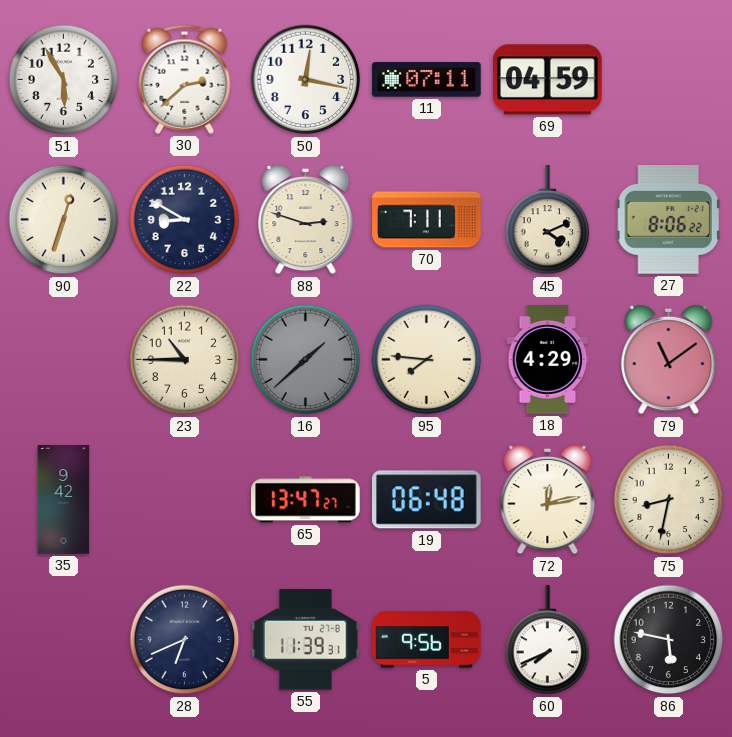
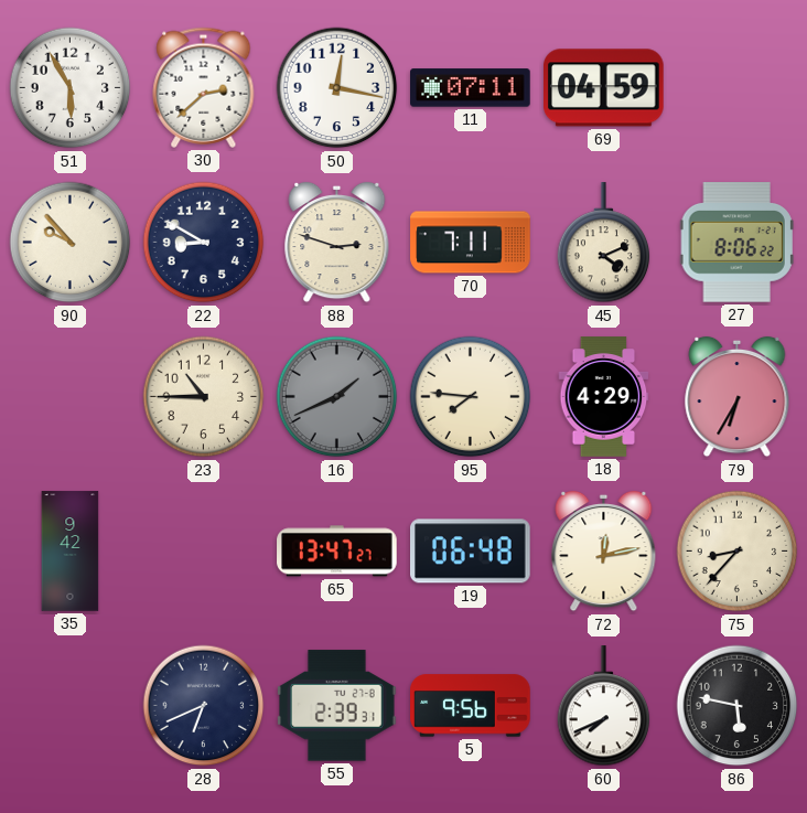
90: 12:33 -> 9:53 (71, 243)
16: 1:38 -> 1:41 (337, 397)
79: 11:09 -> 6:35 (738, 397)
75: 8:32 -> 8:37 (738, 552)
55: 11:39 -> 2:39 (337, 706)
